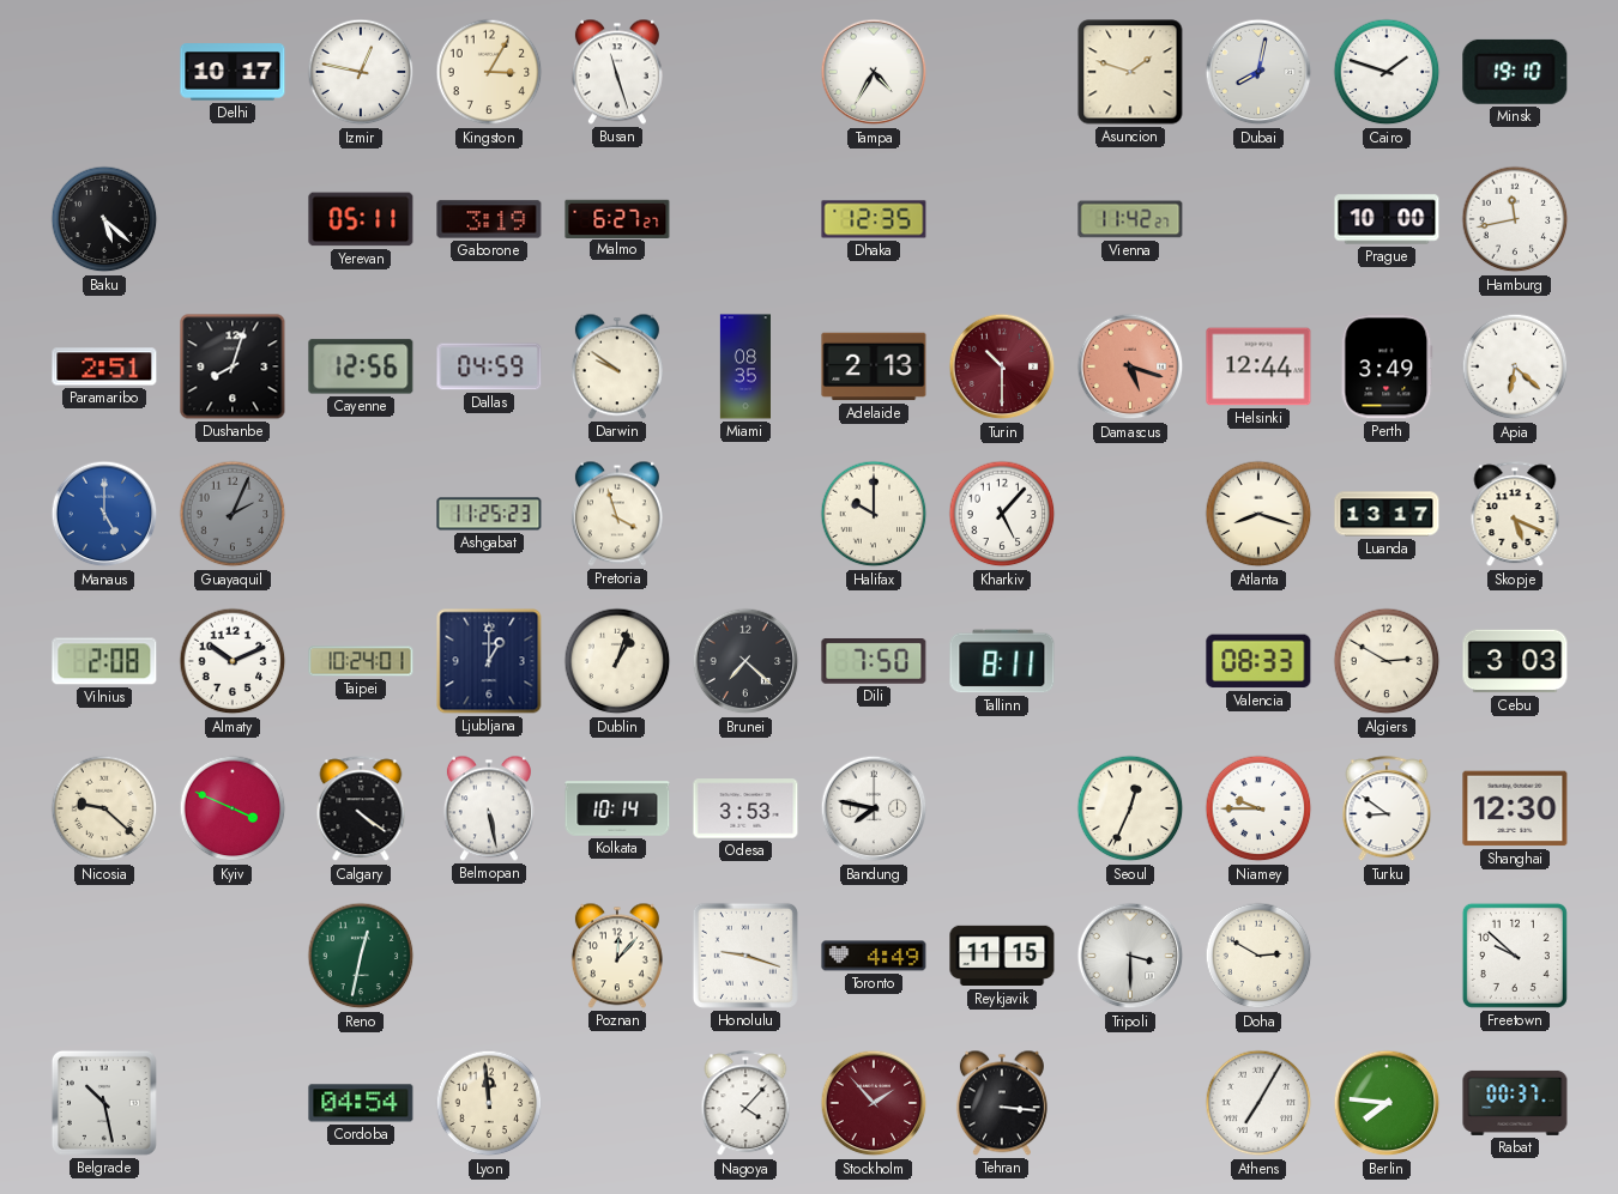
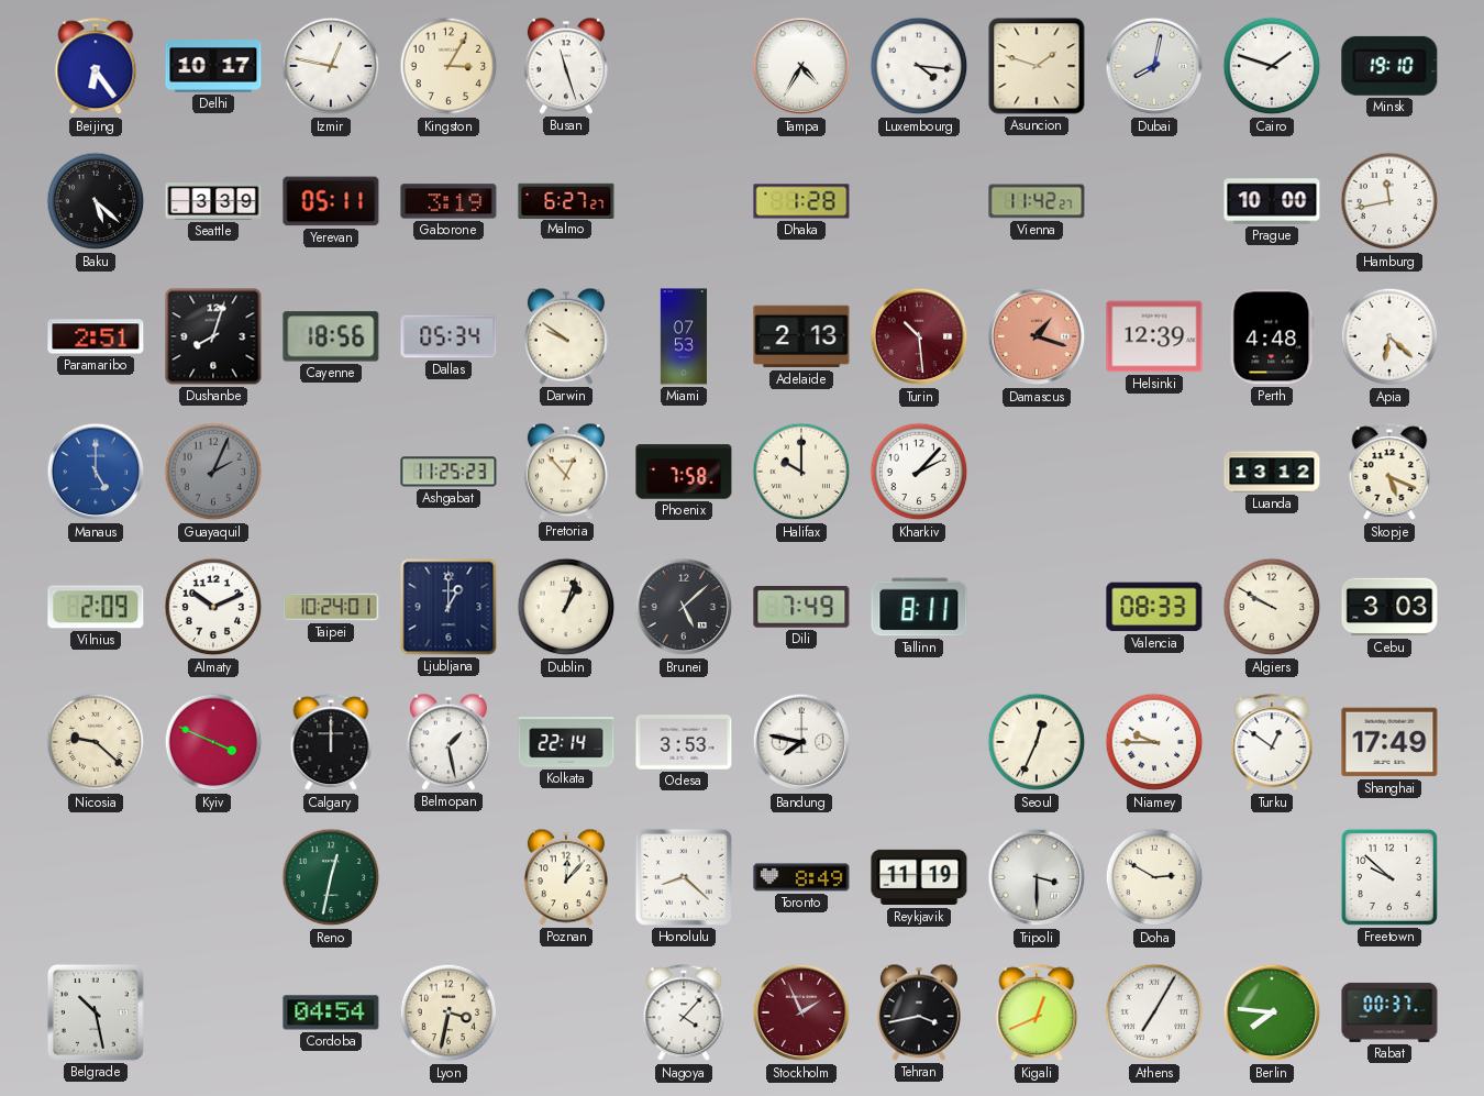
Beijing: none -> 6:24 (96, 67)
Luxembourg: none -> 4:16 (919, 66)
Seattle: none -> 3:39 (213, 201)
Dhaka: 12:35 -> 1:28 (801, 201)
Cayenne: 12:56 -> 18:56 (331, 336)
Dallas: 04:59 -> 05:34 (448, 336)
Miami: 08:35 -> 07:53 (684, 336)
Turin: 10:30 -> 10:29 (919, 336)
Damascus: 5:18 -> 1:18 (1037, 336)
Helsinki: 12:44 -> 12:39 (1154, 336)
Perth: 3:49 -> 4:48 (1272, 336)
Pretoria: 3:57 -> 12:53 (566, 472)
Phoenix: none -> 7:58 (684, 472)
Kharkiv: 5:07 -> 2:07 (919, 472)
Atlanta: 8:18 -> none (1258, 514)
Luanda: 13:17 -> 13:12 (1272, 472)
Vilnius: 2:08 -> 2:09 (96, 607)
Brunei: 7:22 -> 5:08 (684, 607)
Dili: 7:50 -> 7:49 (801, 608)
Algiers: 2:50 -> 9:50 (1272, 607)
Calgary: 4:21 -> 12:00 (331, 743)
Belmopan: 5:28 -> 1:28 (448, 742)
Kolkata: 10:14 -> 22:14 (566, 742)
Turku: 8:51 -> 12:51 (1272, 743)
Shanghai: 12:30 -> 17:49 (1389, 742)
Honolulu: 9:18 -> 8:22 (684, 877)
Toronto: 4:49 -> 8:49 (801, 877)
Reykjavik: 11:15 -> 11:19 (919, 877)
Lyon: 11:59 -> 3:32 (448, 1012)
Stockholm: 1:53 -> 1:56 (801, 1012)
Tehran: 3:16 -> 3:43 (919, 1012)
Kigali: none -> 12:41 (1037, 1014)
